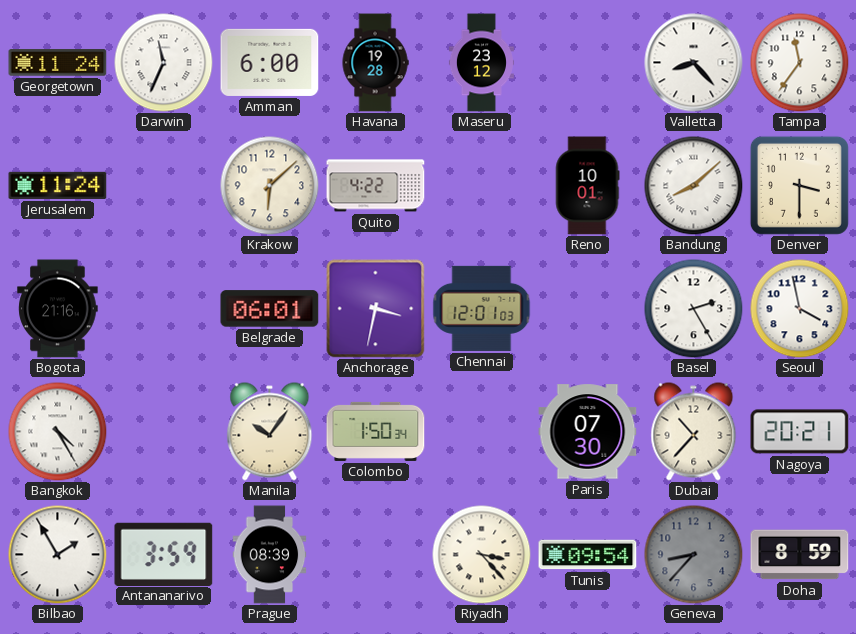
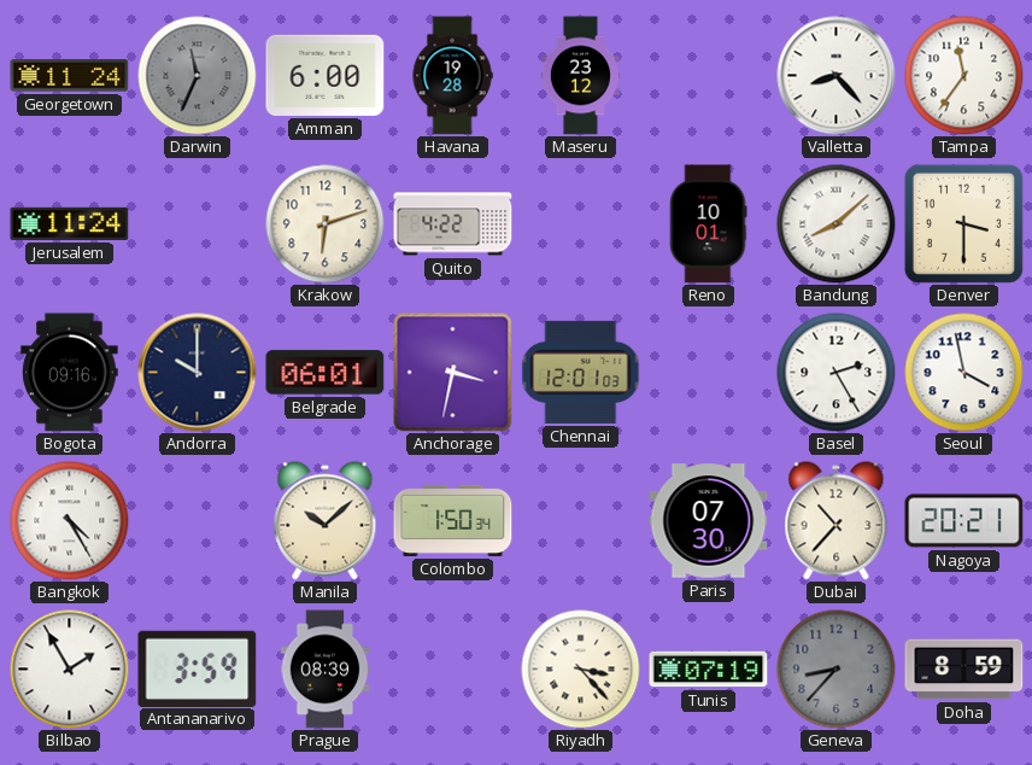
Darwin dial: white -> grey (198, 76)
Krakow: 6:08 -> 6:12 (326, 224)
Bogota: 21:16 -> 09:16 (70, 373)
Andorra: none -> 10:00 (198, 373)
Manila: 10:06 -> 10:08 (326, 521)
Tunis: 09:54 -> 07:19 (709, 670)
